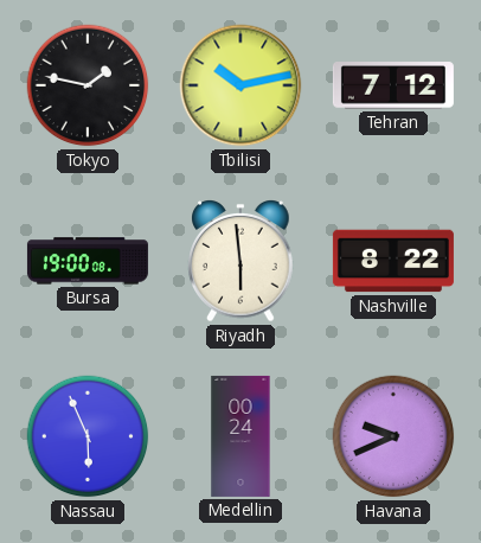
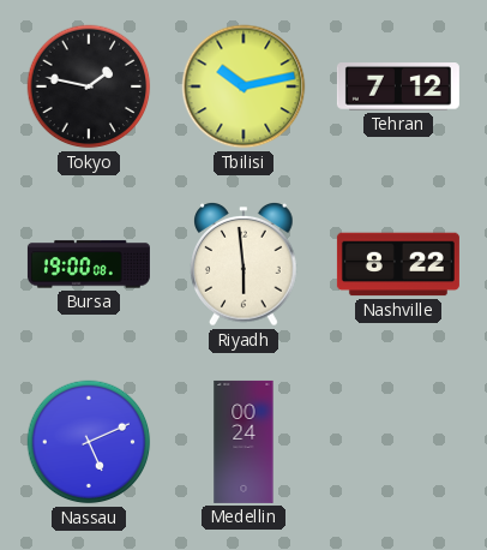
Nassau: 5:56 -> 5:11 (89, 442)
Havana: 9:41 -> none (393, 436)
